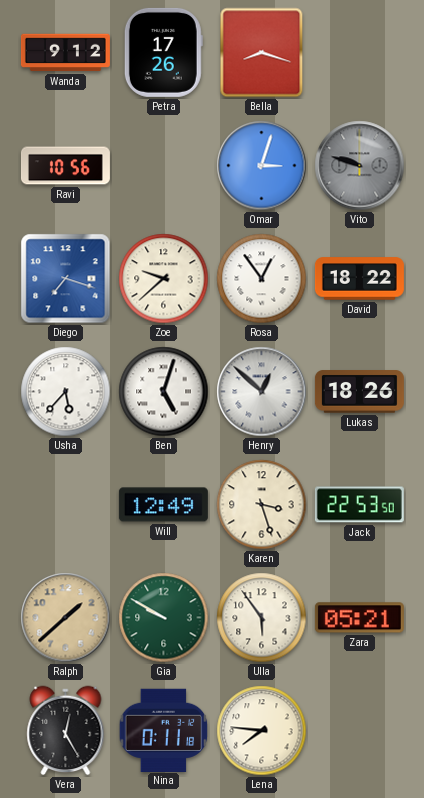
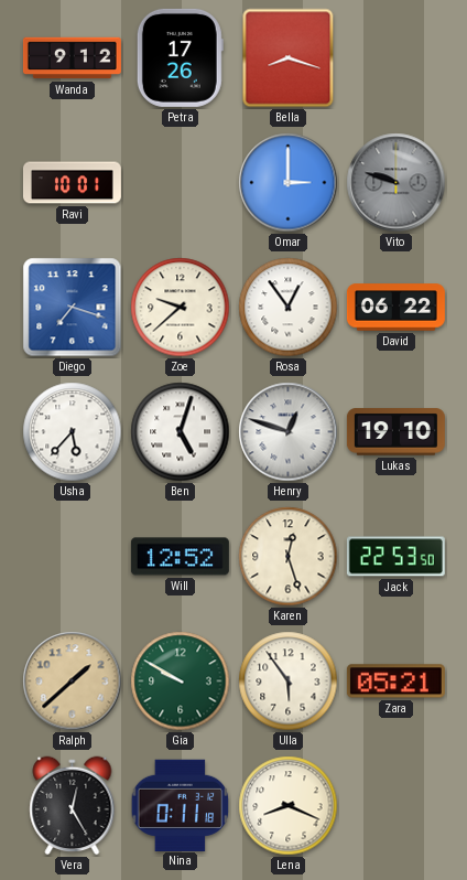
Ravi: 10:56 -> 10:01 (72, 183)
Omar: 3:03 -> 3:00 (289, 183)
David: 18:22 -> 06:22 (395, 308)
Henry: 12:52 -> 12:48 (289, 432)
Lukas: 18:26 -> 19:10 (395, 432)
Will: 12:49 -> 12:52 (180, 557)
Karen: 3:27 -> 12:27 (289, 557)
Lena: 7:46 -> 8:19 (289, 806)
